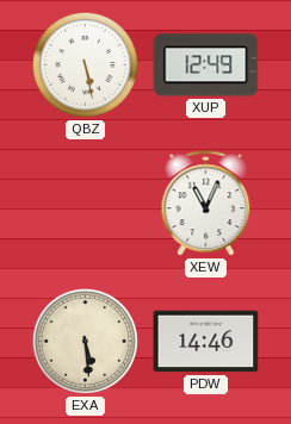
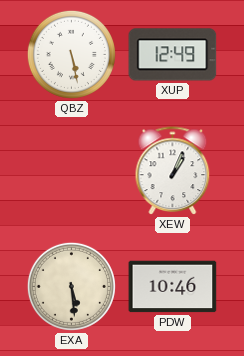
XEW: 11:04 -> 1:04 (173, 171)
PDW: 14:46 -> 10:46 (173, 287)
